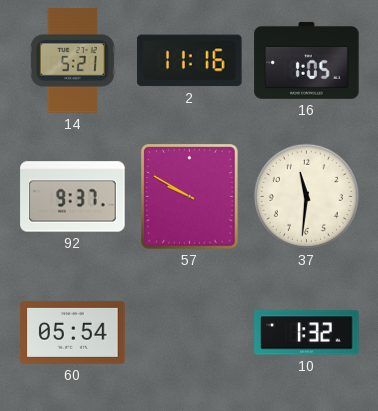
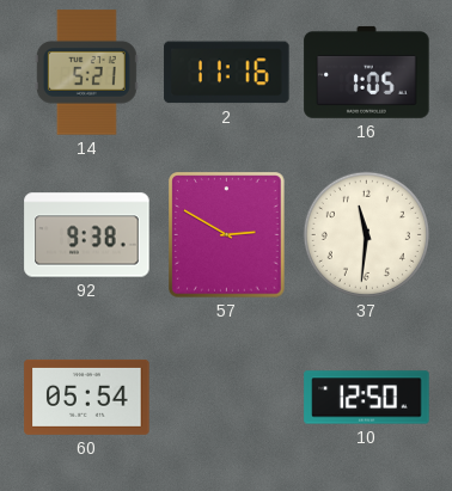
92: 9:37 -> 9:38 (87, 235)
57: 9:50 -> 2:50 (227, 235)
10: 1:32 -> 12:50 (367, 398)
